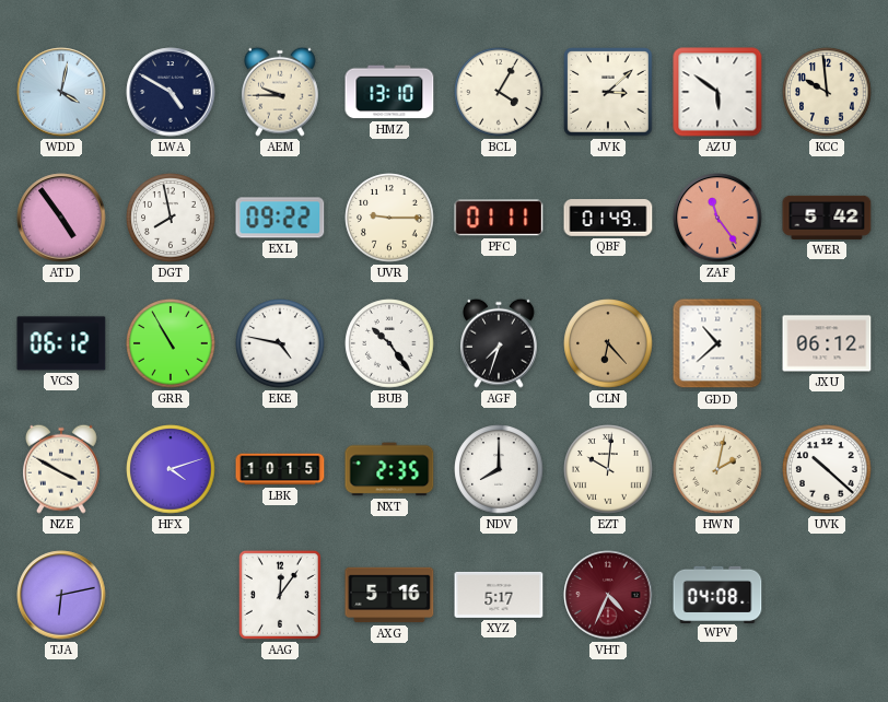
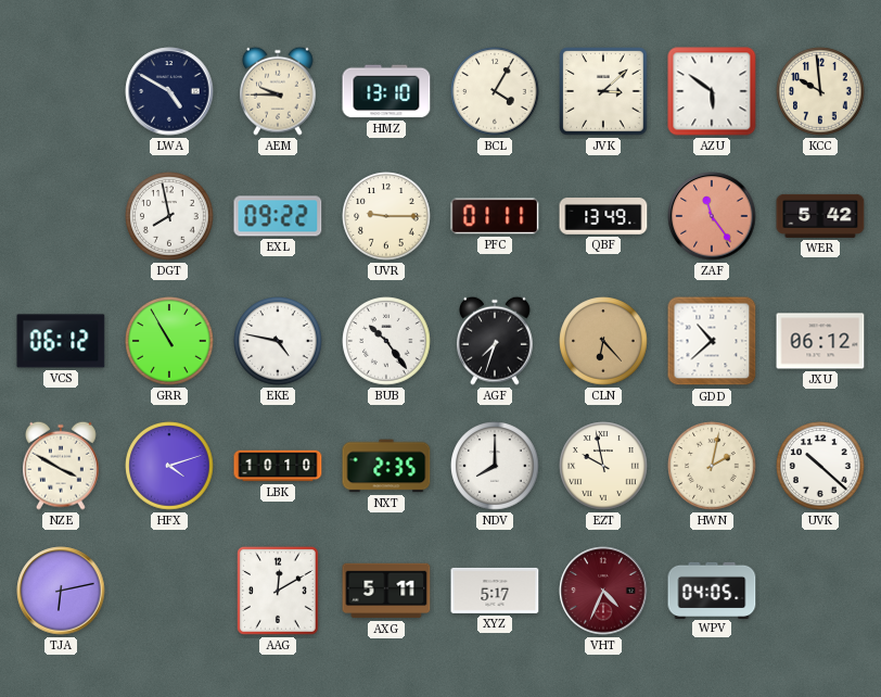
WDD: 4:02 -> none (61, 92)
ATD: 4:54 -> none (61, 218)
QBF: 01:49 -> 13:49 (603, 216)
LBK: 10:15 -> 10:10 (278, 466)
EZT: 10:01 -> 9:58 (603, 466)
AAG: 12:06 -> 12:10 (278, 591)
AXG: 5:16 -> 5:11 (386, 591)
WPV: 04:08 -> 04:05 (712, 590)
